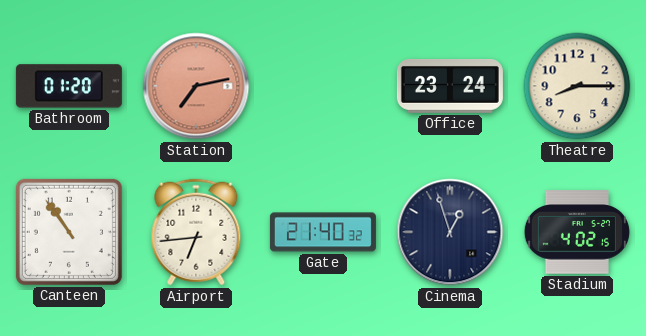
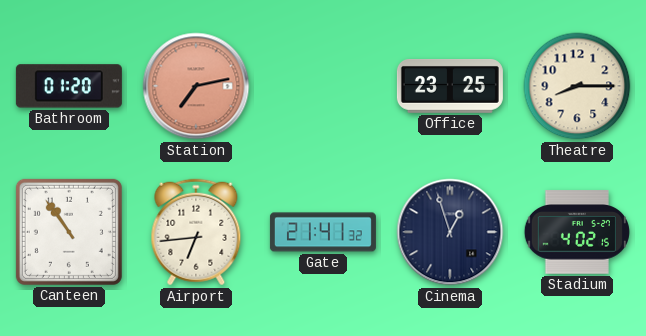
Office: 23:24 -> 23:25 (450, 87)
Gate: 21:40 -> 21:41 (323, 232)
